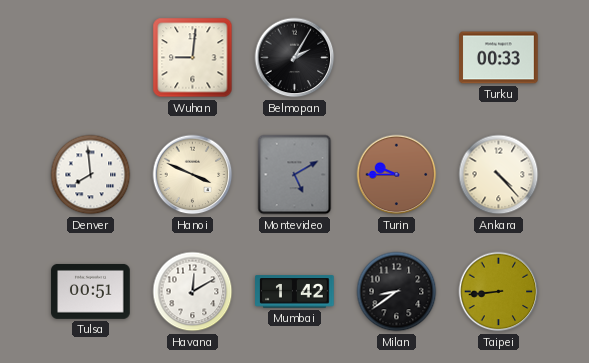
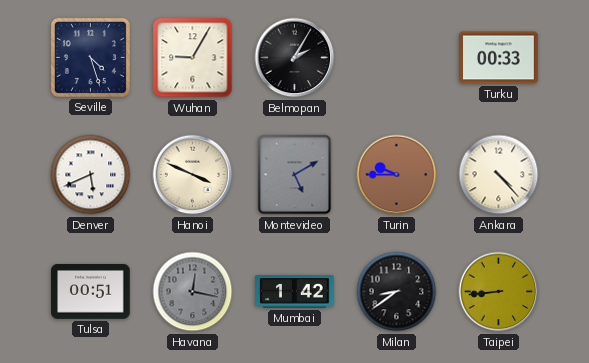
Seville: none -> 4:27 (90, 57)
Wuhan: 9:01 -> 9:05 (193, 58)
Denver: 7:59 -> 5:41 (91, 175)
Havana: 12:10 -> 12:17 (193, 292)
Havana dial: white -> grey (193, 292)
